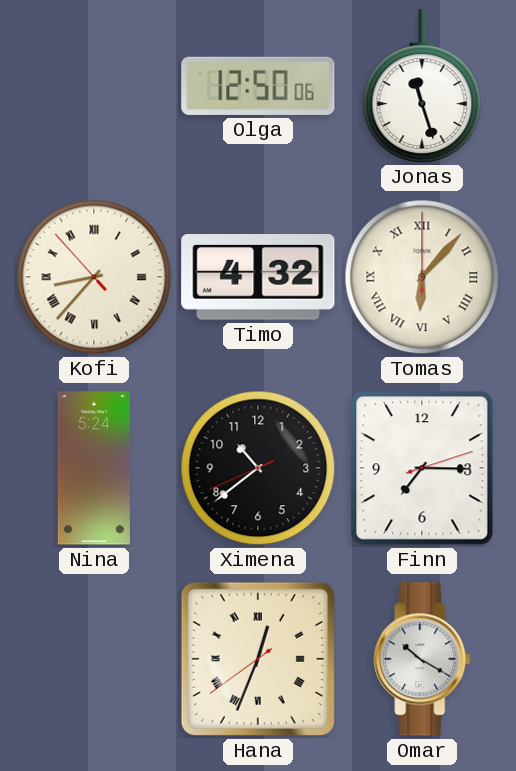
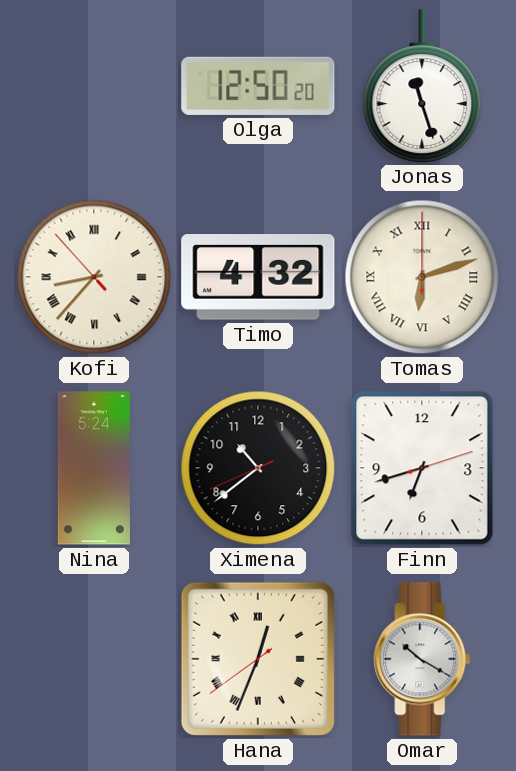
Olga: 12:50:06 -> 12:50:20 (258, 86)
Tomas: 6:07 -> 6:12 (422, 277)
Finn: 7:15 -> 6:42 (422, 468)
